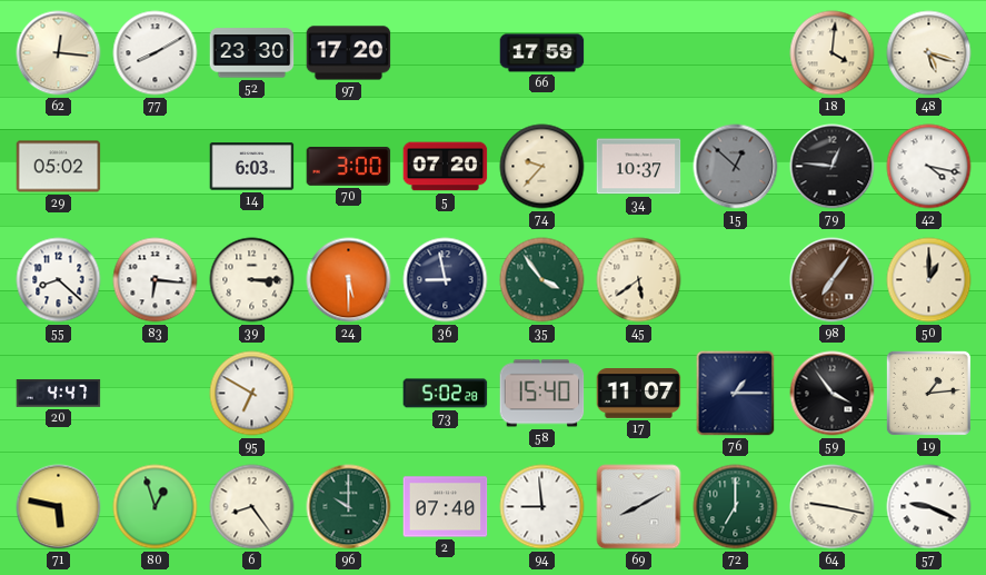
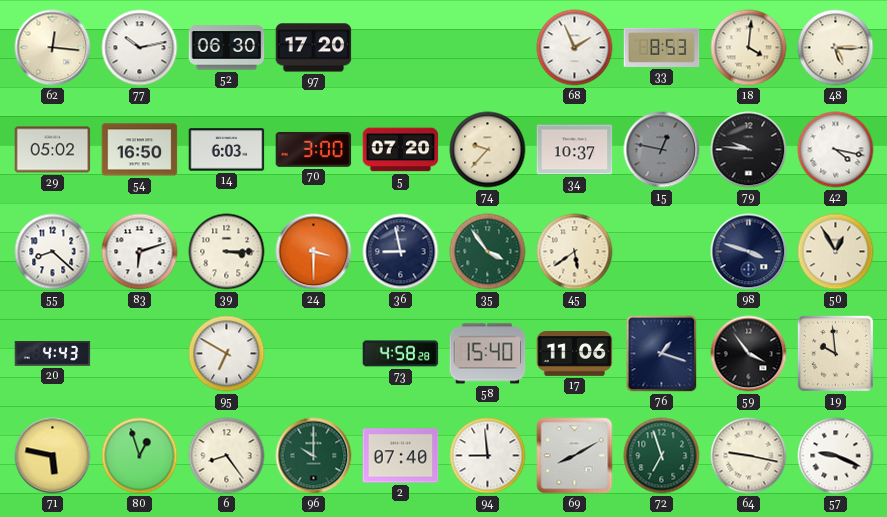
77: 8:10 -> 10:13 (140, 48)
52: 23:30 -> 06:30 (227, 48)
66: 17:59 -> none (542, 53)
68: none -> 1:56 (575, 48)
33: none -> 8:53 (662, 47)
48: 5:18 -> 5:15 (836, 48)
54: none -> 16:50 (140, 150)
15: 12:52 -> 12:47 (662, 150)
79: 12:46 -> 9:46 (749, 150)
83: 6:16 -> 6:12 (140, 252)
24: 5:30 -> 3:30 (314, 252)
98: 7:06 -> 3:48 (749, 252)
98 dial: brown -> navy (749, 252)
50: 1:00 -> 12:55 (836, 252)
20: 4:47 -> 4:43 (53, 354)
73: 5:02 -> 4:58 (401, 354)
17: 11:07 -> 11:06 (575, 354)
76: 1:15 -> 1:18 (662, 354)
19: 1:14 -> 9:59 (835, 353)
72: 7:00 -> 6:57 (662, 456)
